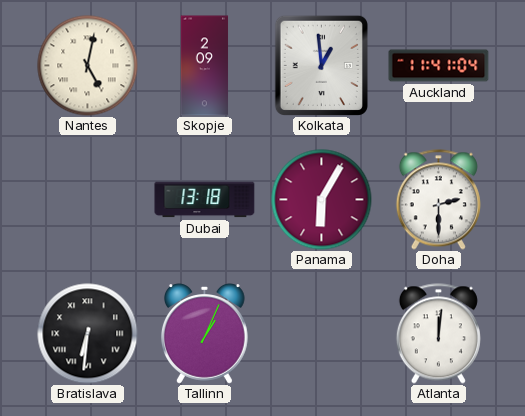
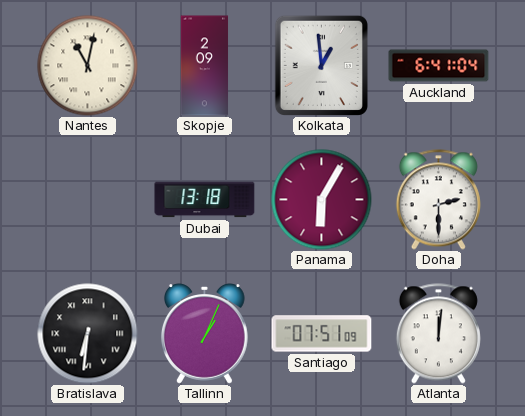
Nantes: 5:02 -> 11:02 (88, 66)
Auckland: 11:41 -> 6:41 (439, 66)
Santiago: none -> 07:51 (322, 334)
